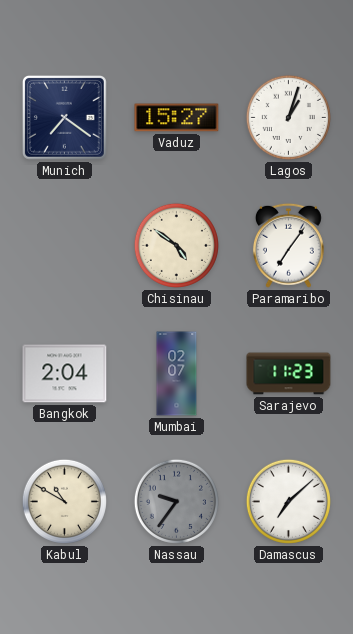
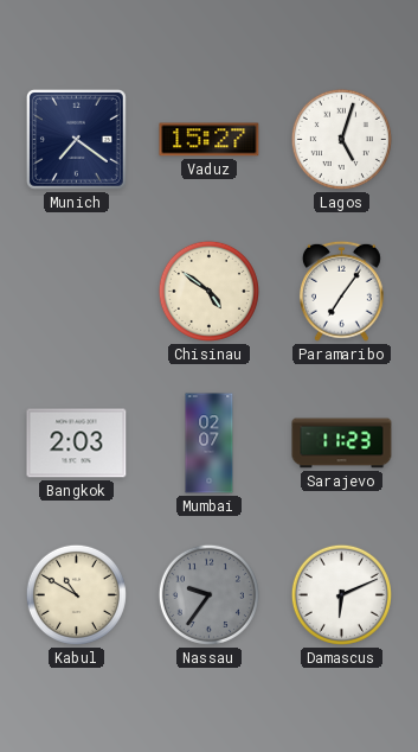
Lagos: 1:03 -> 5:03 (341, 139)
Bangkok: 2:04 -> 2:03 (77, 444)
Damascus: 7:08 -> 6:11 (341, 594)
